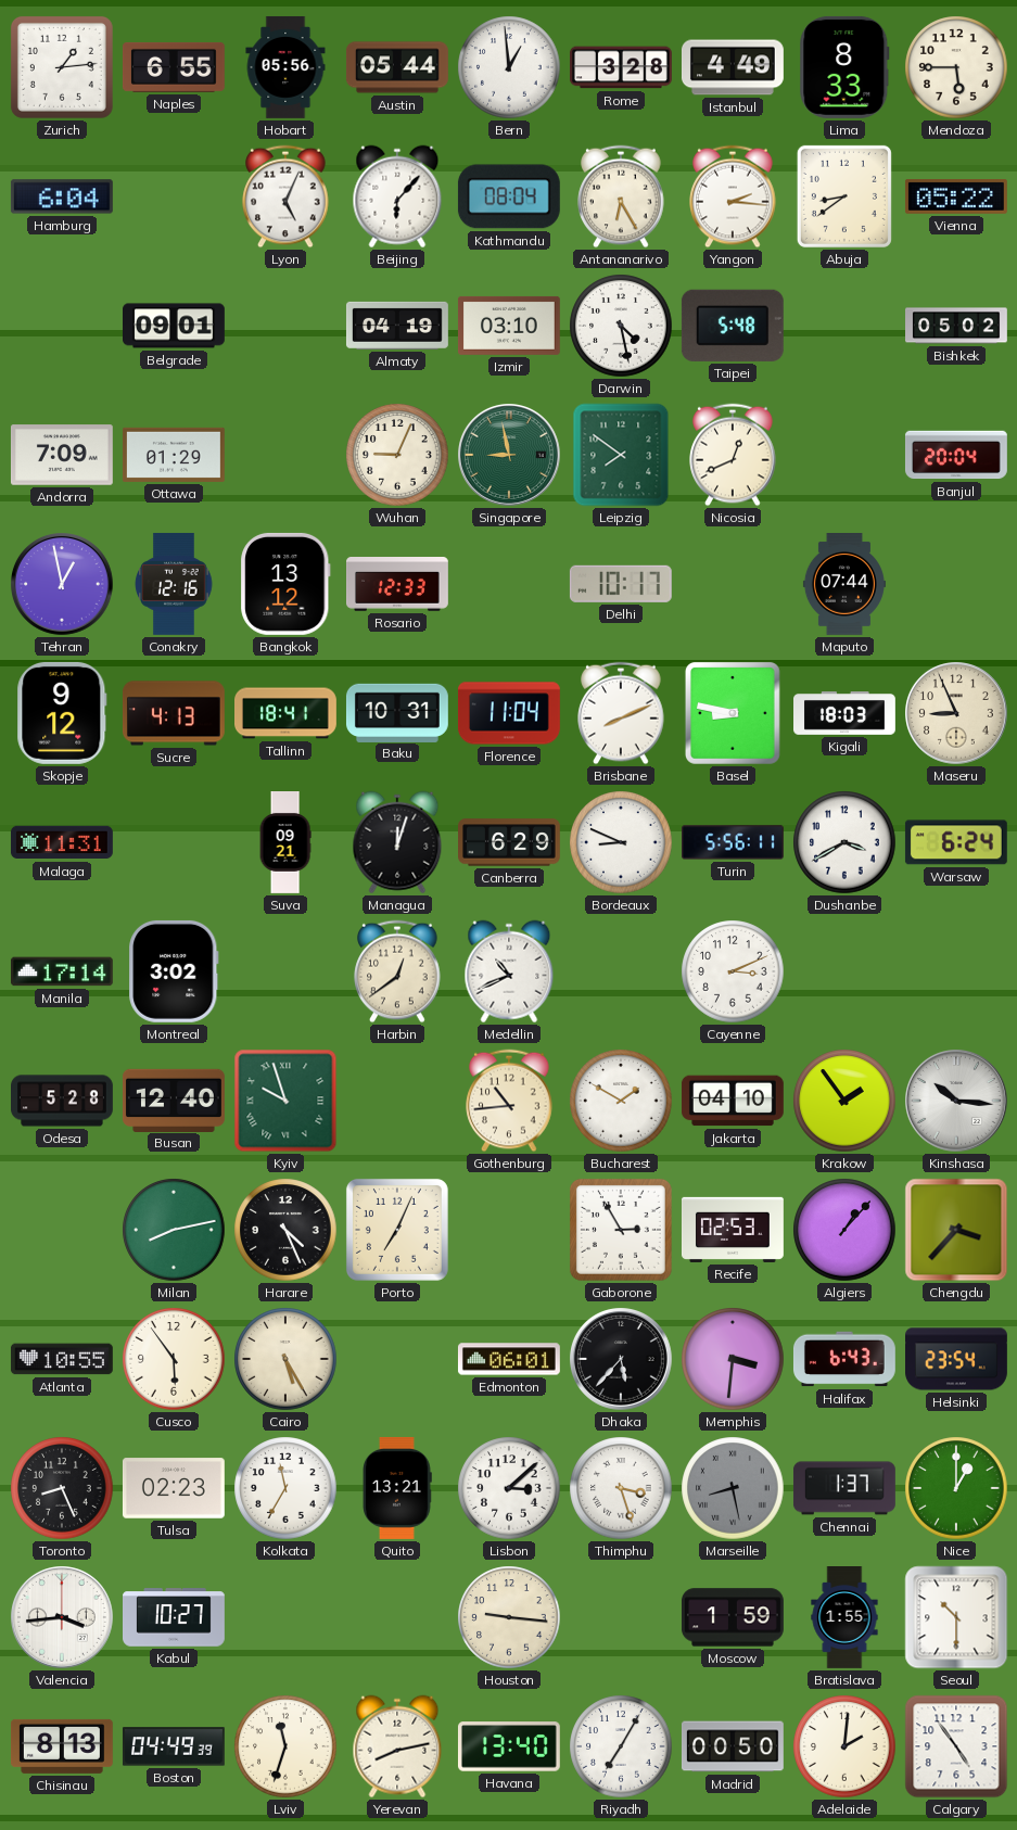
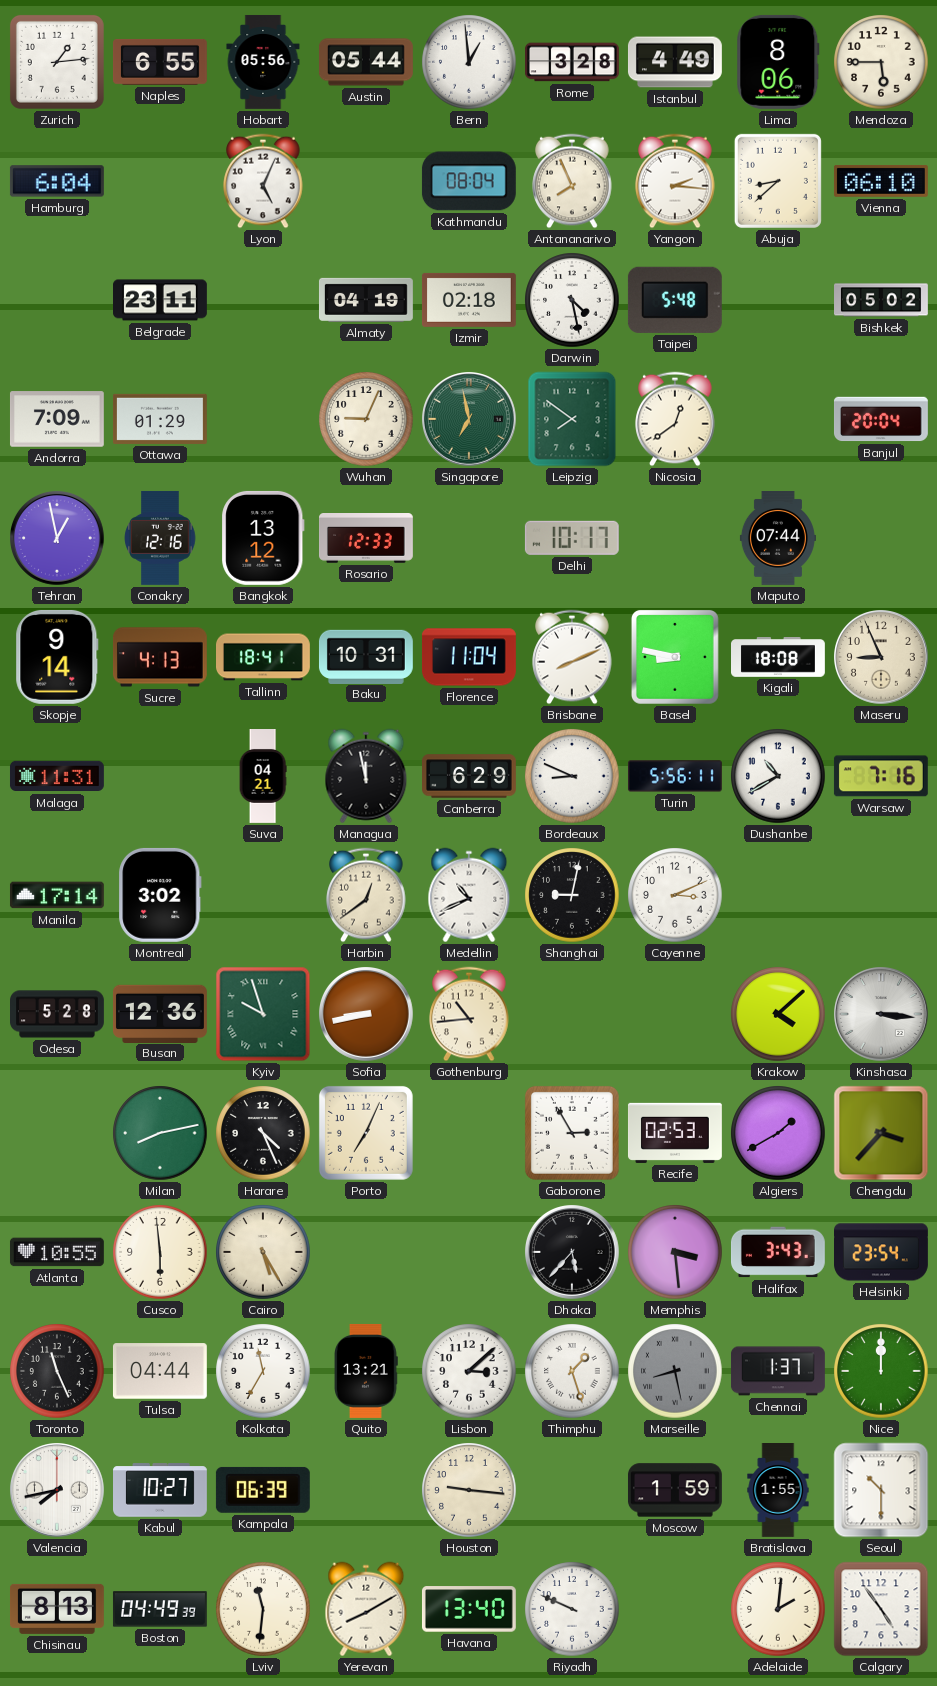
Lima: 8:33 -> 8:06 (778, 62)
Beijing: 6:07 -> none (397, 196)
Antananarivo: 6:25 -> 7:56 (572, 181)
Abuja: 8:39 -> 8:38 (778, 181)
Vienna: 05:22 -> 06:10 (881, 182)
Belgrade: 09:01 -> 23:11 (161, 300)
Izmir: 03:10 -> 02:18 (469, 300)
Singapore: 8:58 -> 6:58 (470, 420)
Nicosia: 12:41 -> 12:39 (675, 419)
Skopje: 9:12 -> 9:14 (57, 657)
Kigali: 18:03 -> 18:08 (779, 658)
Suva: 09:21 -> 04:21 (263, 777)
Managua: 12:03 -> 11:58 (366, 776)
Dushanbe: 3:40 -> 10:40 (778, 776)
Warsaw: 6:24 -> 7:16 (881, 776)
Shanghai: none -> 9:02 (572, 895)
Busan: 12:40 -> 12:36 (160, 1013)
Sofia: none -> 8:43 (367, 1015)
Bucharest: 1:50 -> none (621, 1101)
Jakarta: 04:10 -> none (733, 1101)
Krakow: 1:54 -> 4:08 (778, 1014)
Kinshasa: 10:16 -> 3:16 (882, 1015)
Algiers: 1:07 -> 1:40 (778, 1133)
Cusco: 5:54 -> 5:59 (160, 1252)
Edmonton: 06:01 -> none (509, 1359)
Memphis: 3:31 -> 3:29 (675, 1252)
Halifax: 6:43 -> 3:43 (778, 1252)
Toronto: 8:26 -> 11:26 (57, 1371)
Tulsa: 02:23 -> 04:44 (160, 1371)
Thimphu: 3:27 -> 1:27 (572, 1371)
Nice: 1:00 -> 12:00 (881, 1371)
Valencia: 3:44 -> 7:43 (58, 1491)
Kampala: none -> 06:39 (263, 1490)
Lviv: 11:33 -> 11:31 (263, 1609)
Yerevan: 8:13 -> 8:10 (366, 1609)
Riyadh: 7:05 -> 9:49 (572, 1609)
Madrid: 00:50 -> none (733, 1746)
